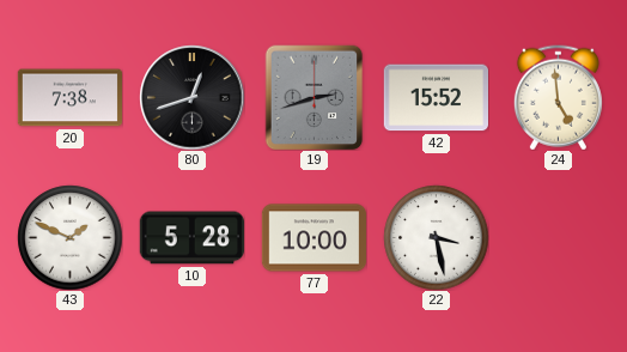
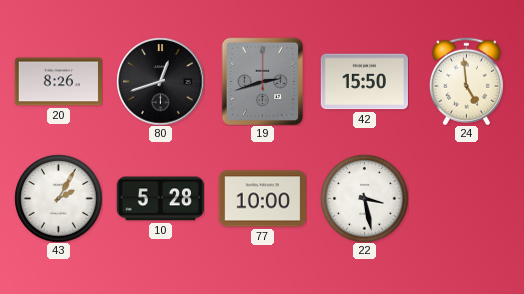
20: 7:38 -> 8:26 (58, 82)
42: 15:52 -> 15:50 (364, 82)
43: 1:49 -> 2:05 (58, 198)
